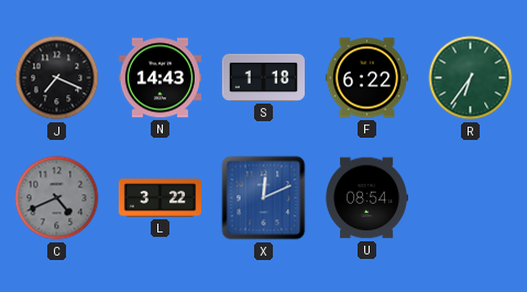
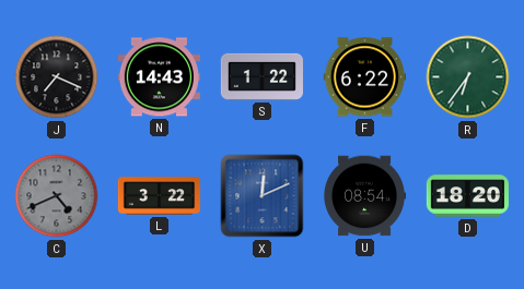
S: 1:18 -> 1:22 (261, 76)
D: none -> 18:20 (467, 196)
